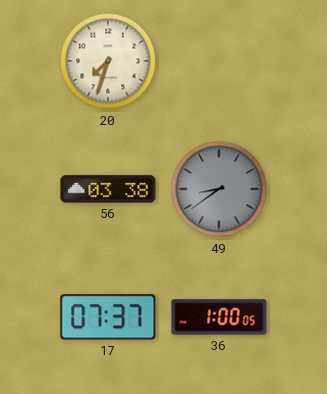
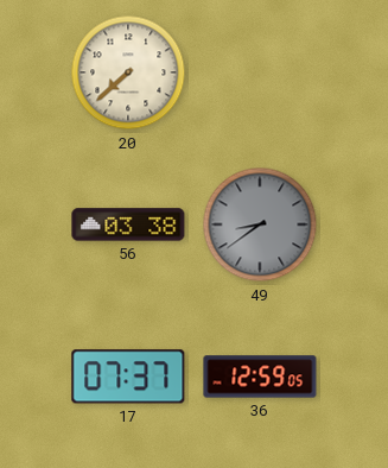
20: 7:33 -> 7:38 (128, 72)
36: 1:00 -> 12:59 (260, 377)
